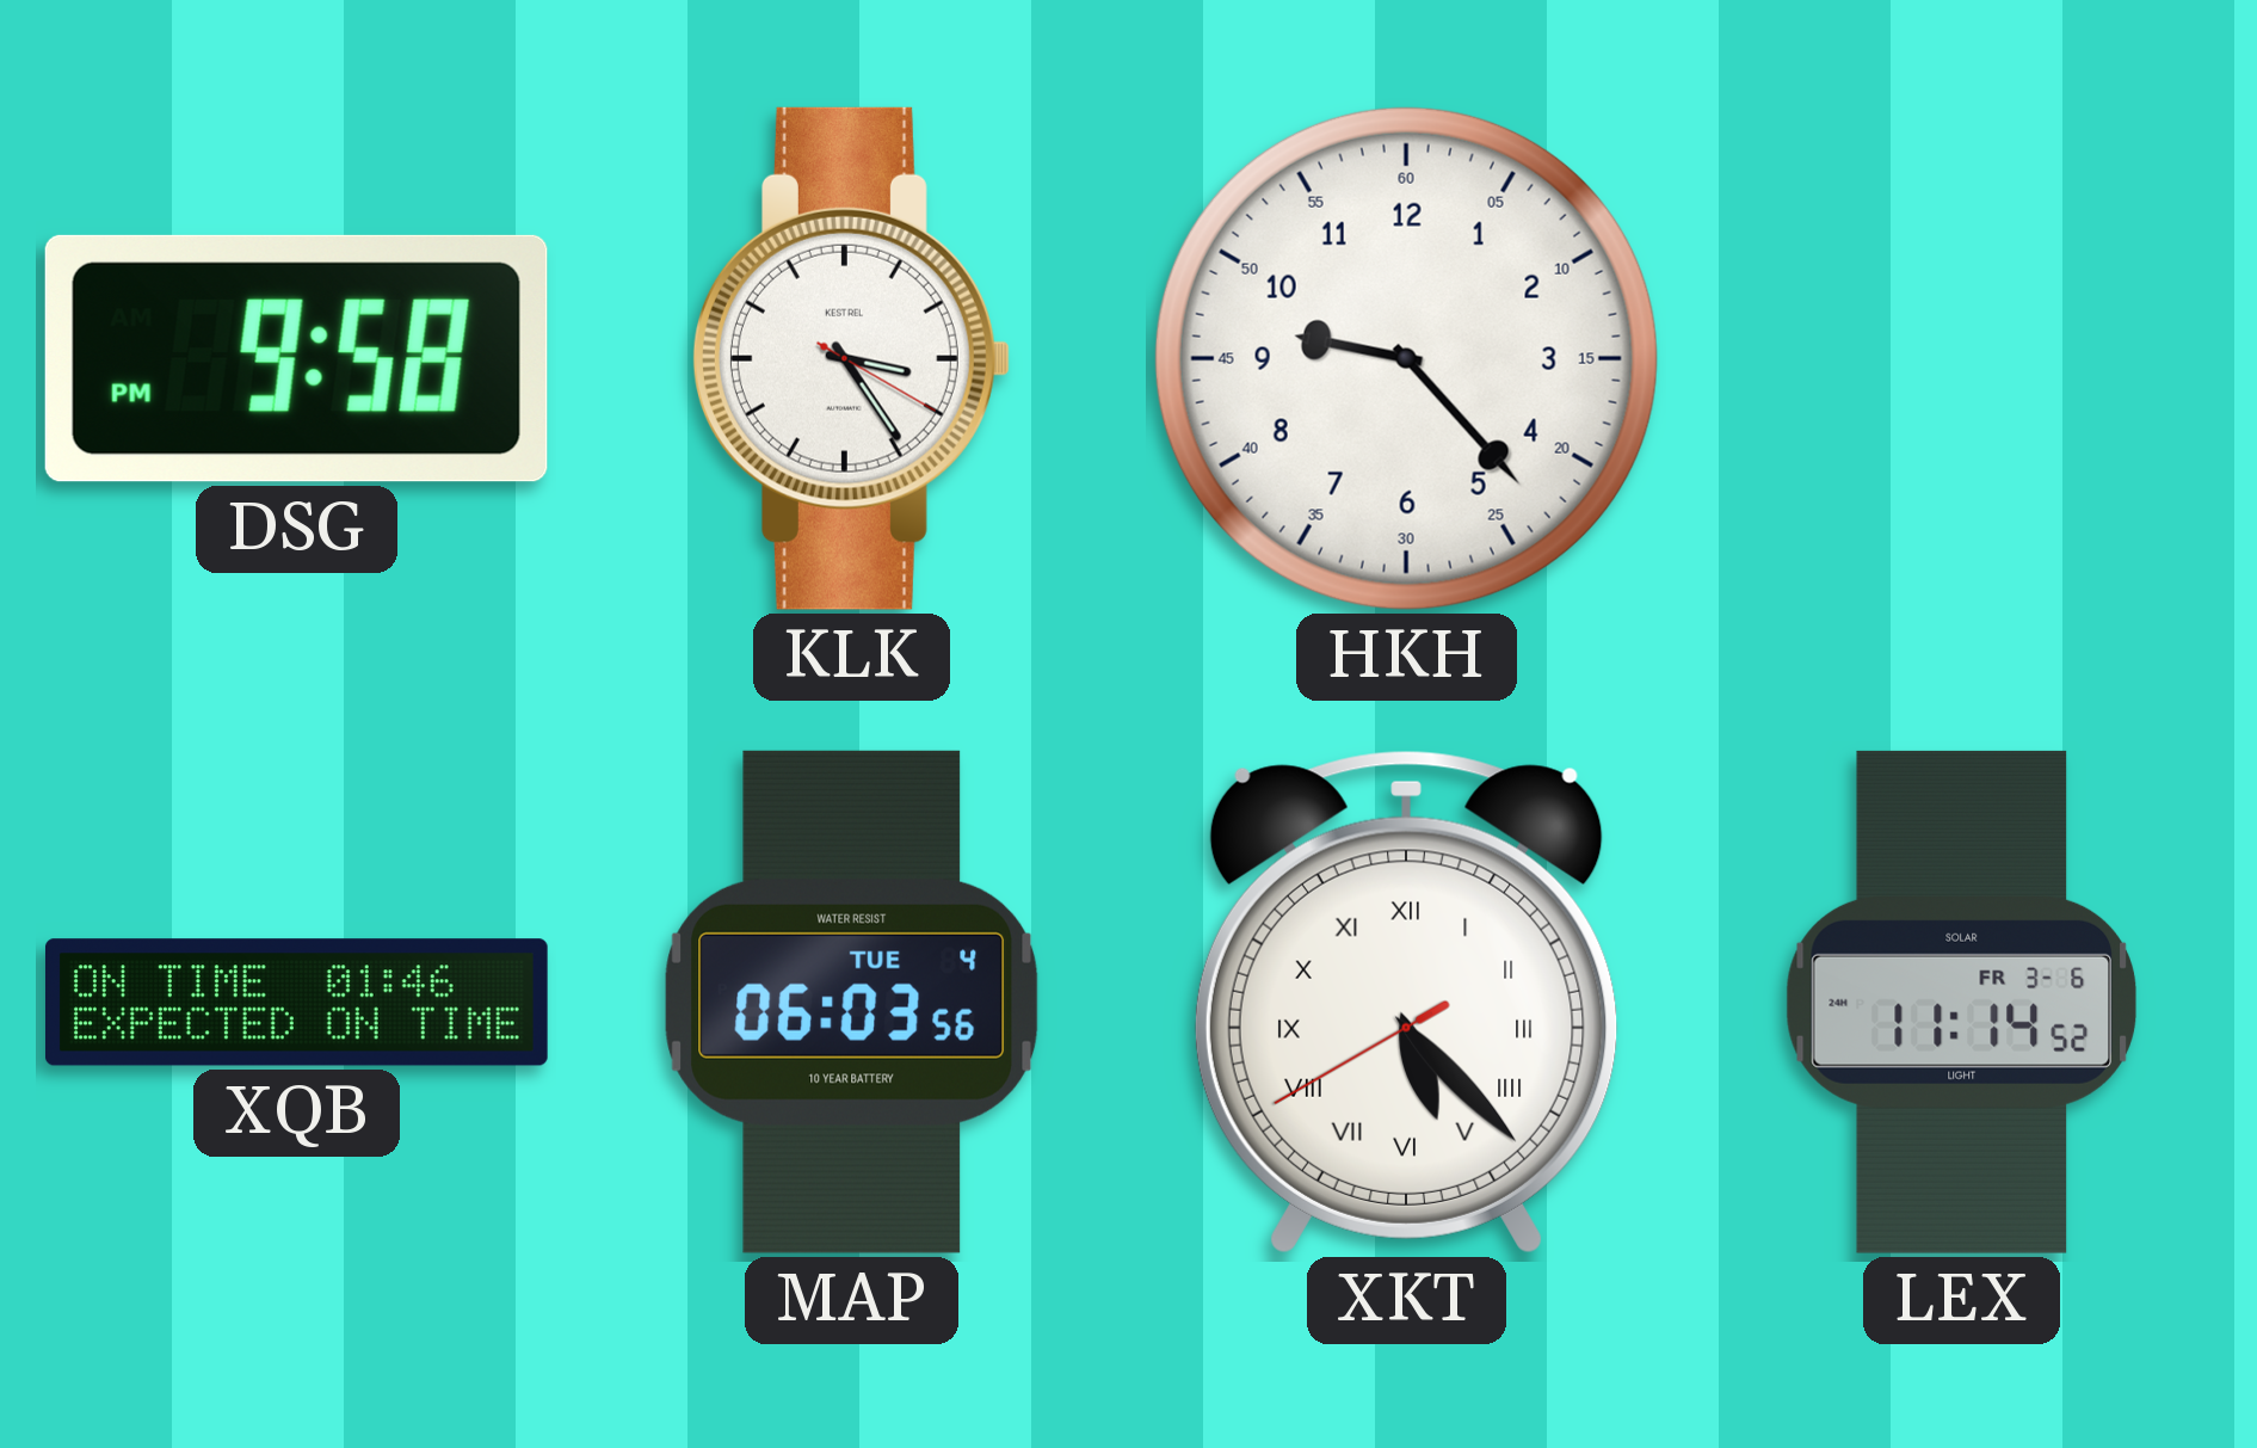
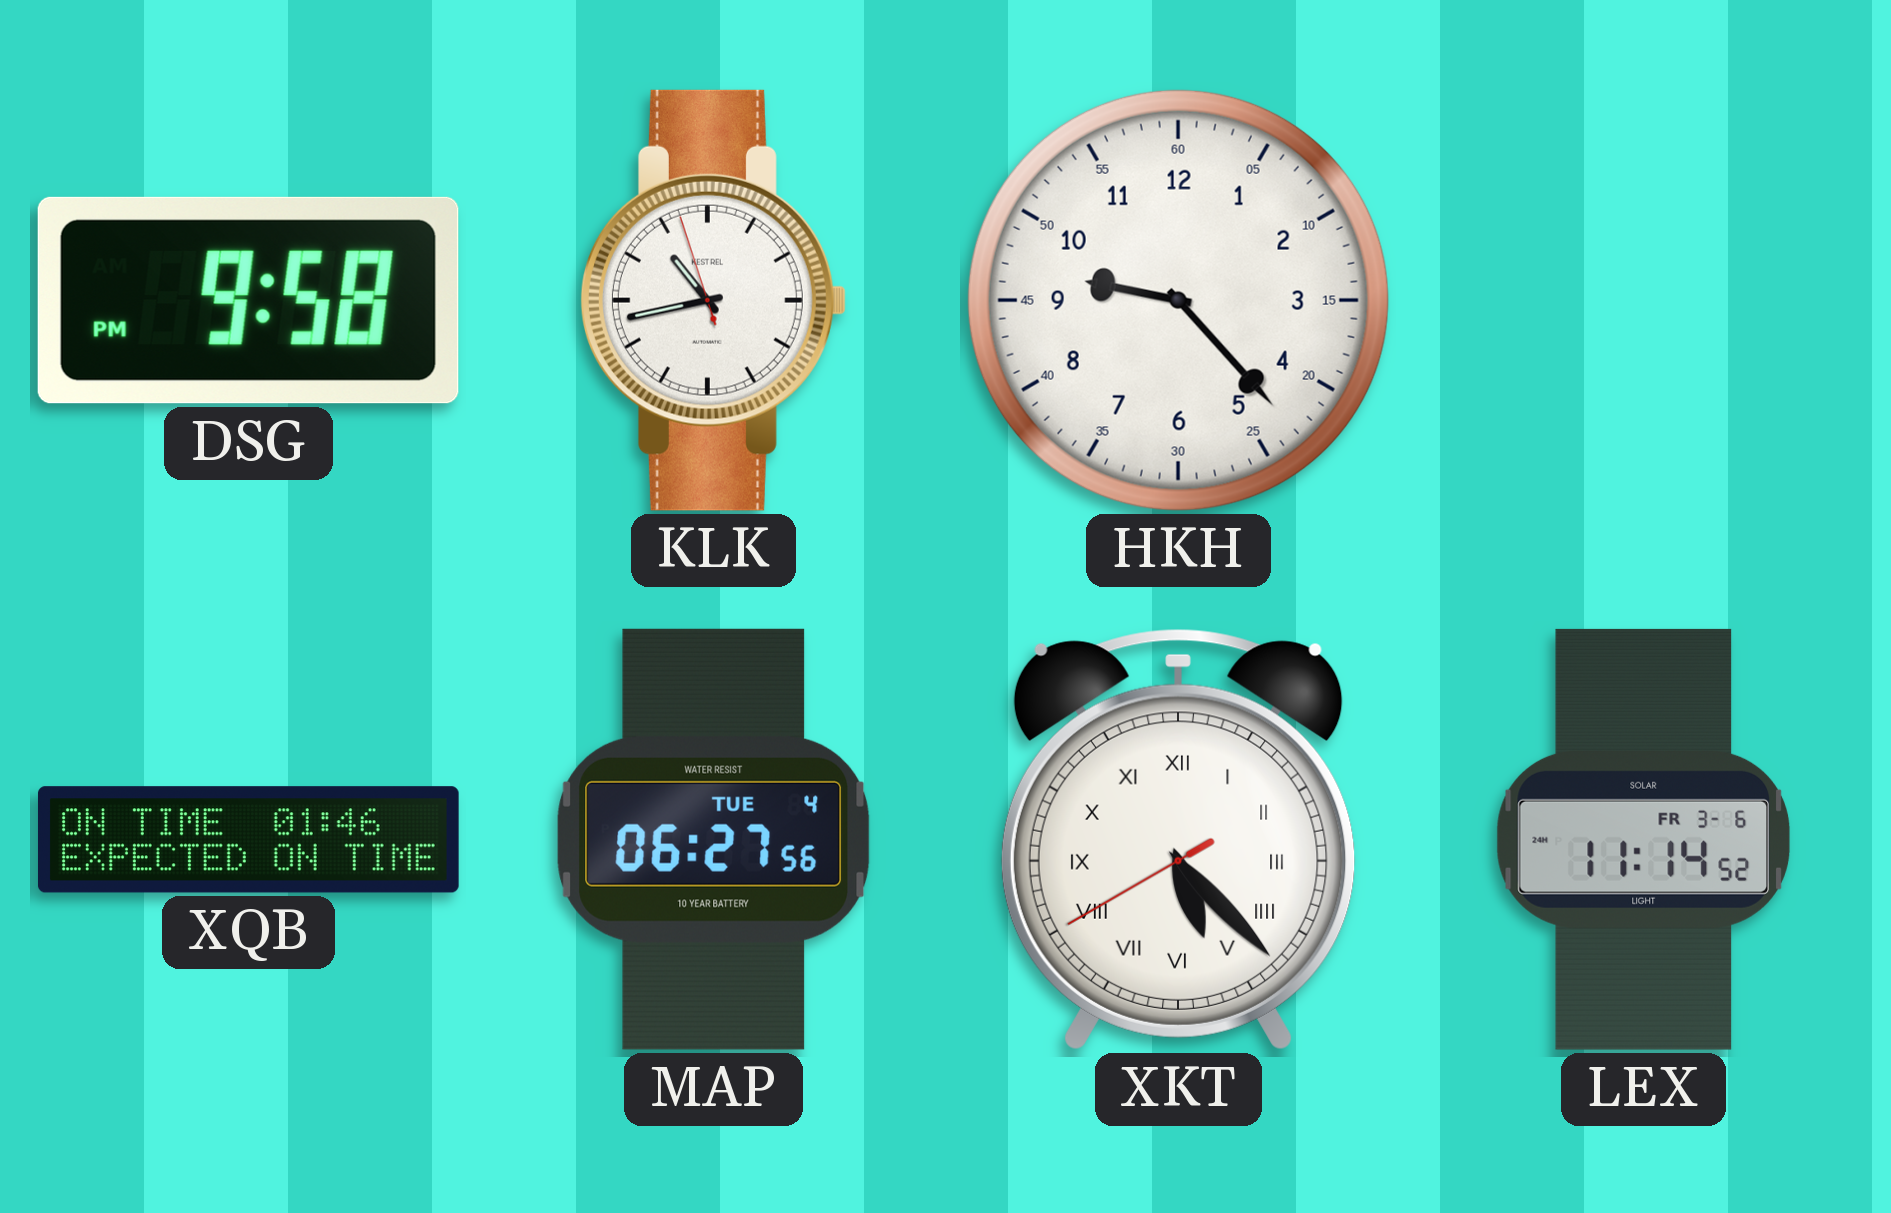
KLK: 3:24 -> 10:42 (713, 300)
MAP: 06:03 -> 06:27 (714, 839)
